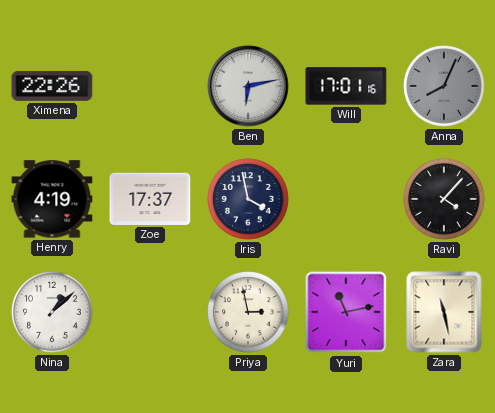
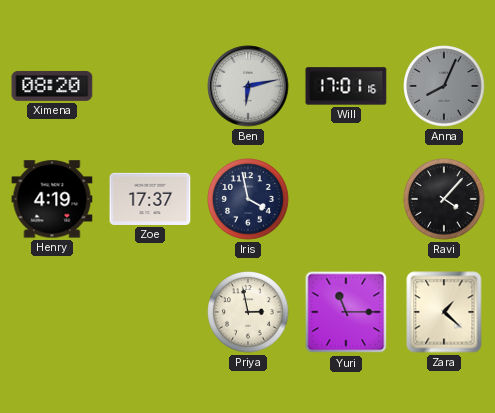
Ximena: 22:26 -> 08:20 (52, 86)
Nina: 1:08 -> none (52, 312)
Yuri: 11:13 -> 11:15 (346, 312)
Zara: 11:28 -> 1:22 (444, 312)
